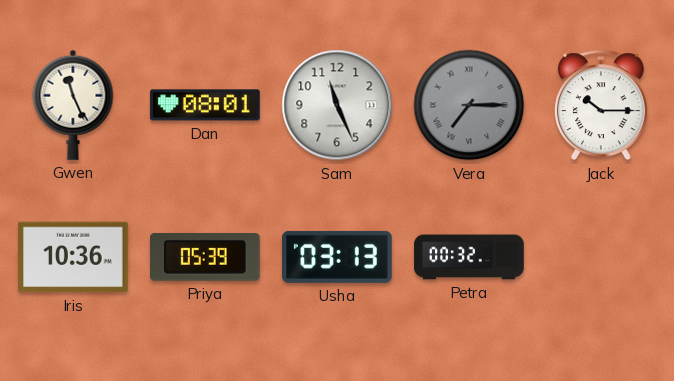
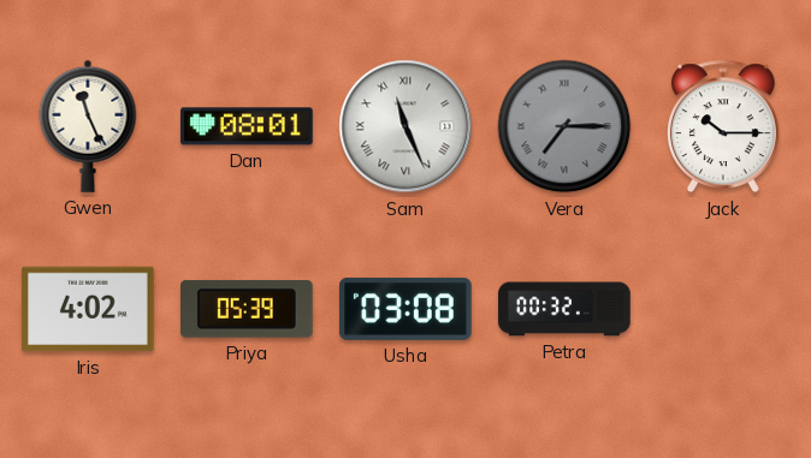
Sam numerals: Arabic -> Roman (405, 126)
Iris: 10:36 -> 4:02 (88, 309)
Usha: 03:13 -> 03:08 (407, 309)
